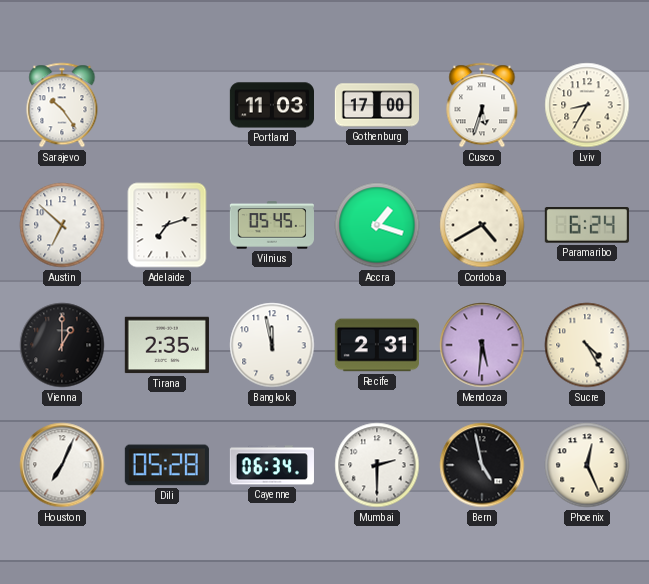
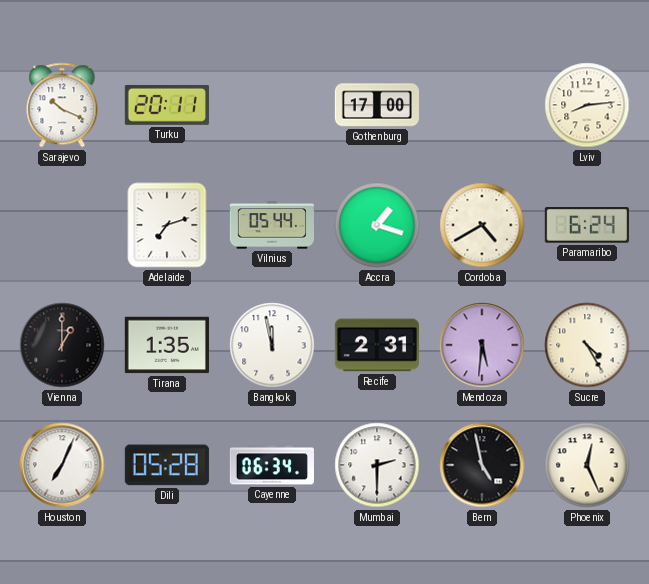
Sarajevo: 10:24 -> 10:19 (62, 105)
Turku: none -> 20:11 (167, 105)
Portland: 11:03 -> none (271, 105)
Cusco: 5:33 -> none (482, 105)
Lviv: 8:35 -> 8:14 (587, 105)
Austin: 6:52 -> none (62, 225)
Vilnius: 05:45 -> 05:44 (271, 225)
Tirana: 2:35 -> 1:35 (167, 345)
